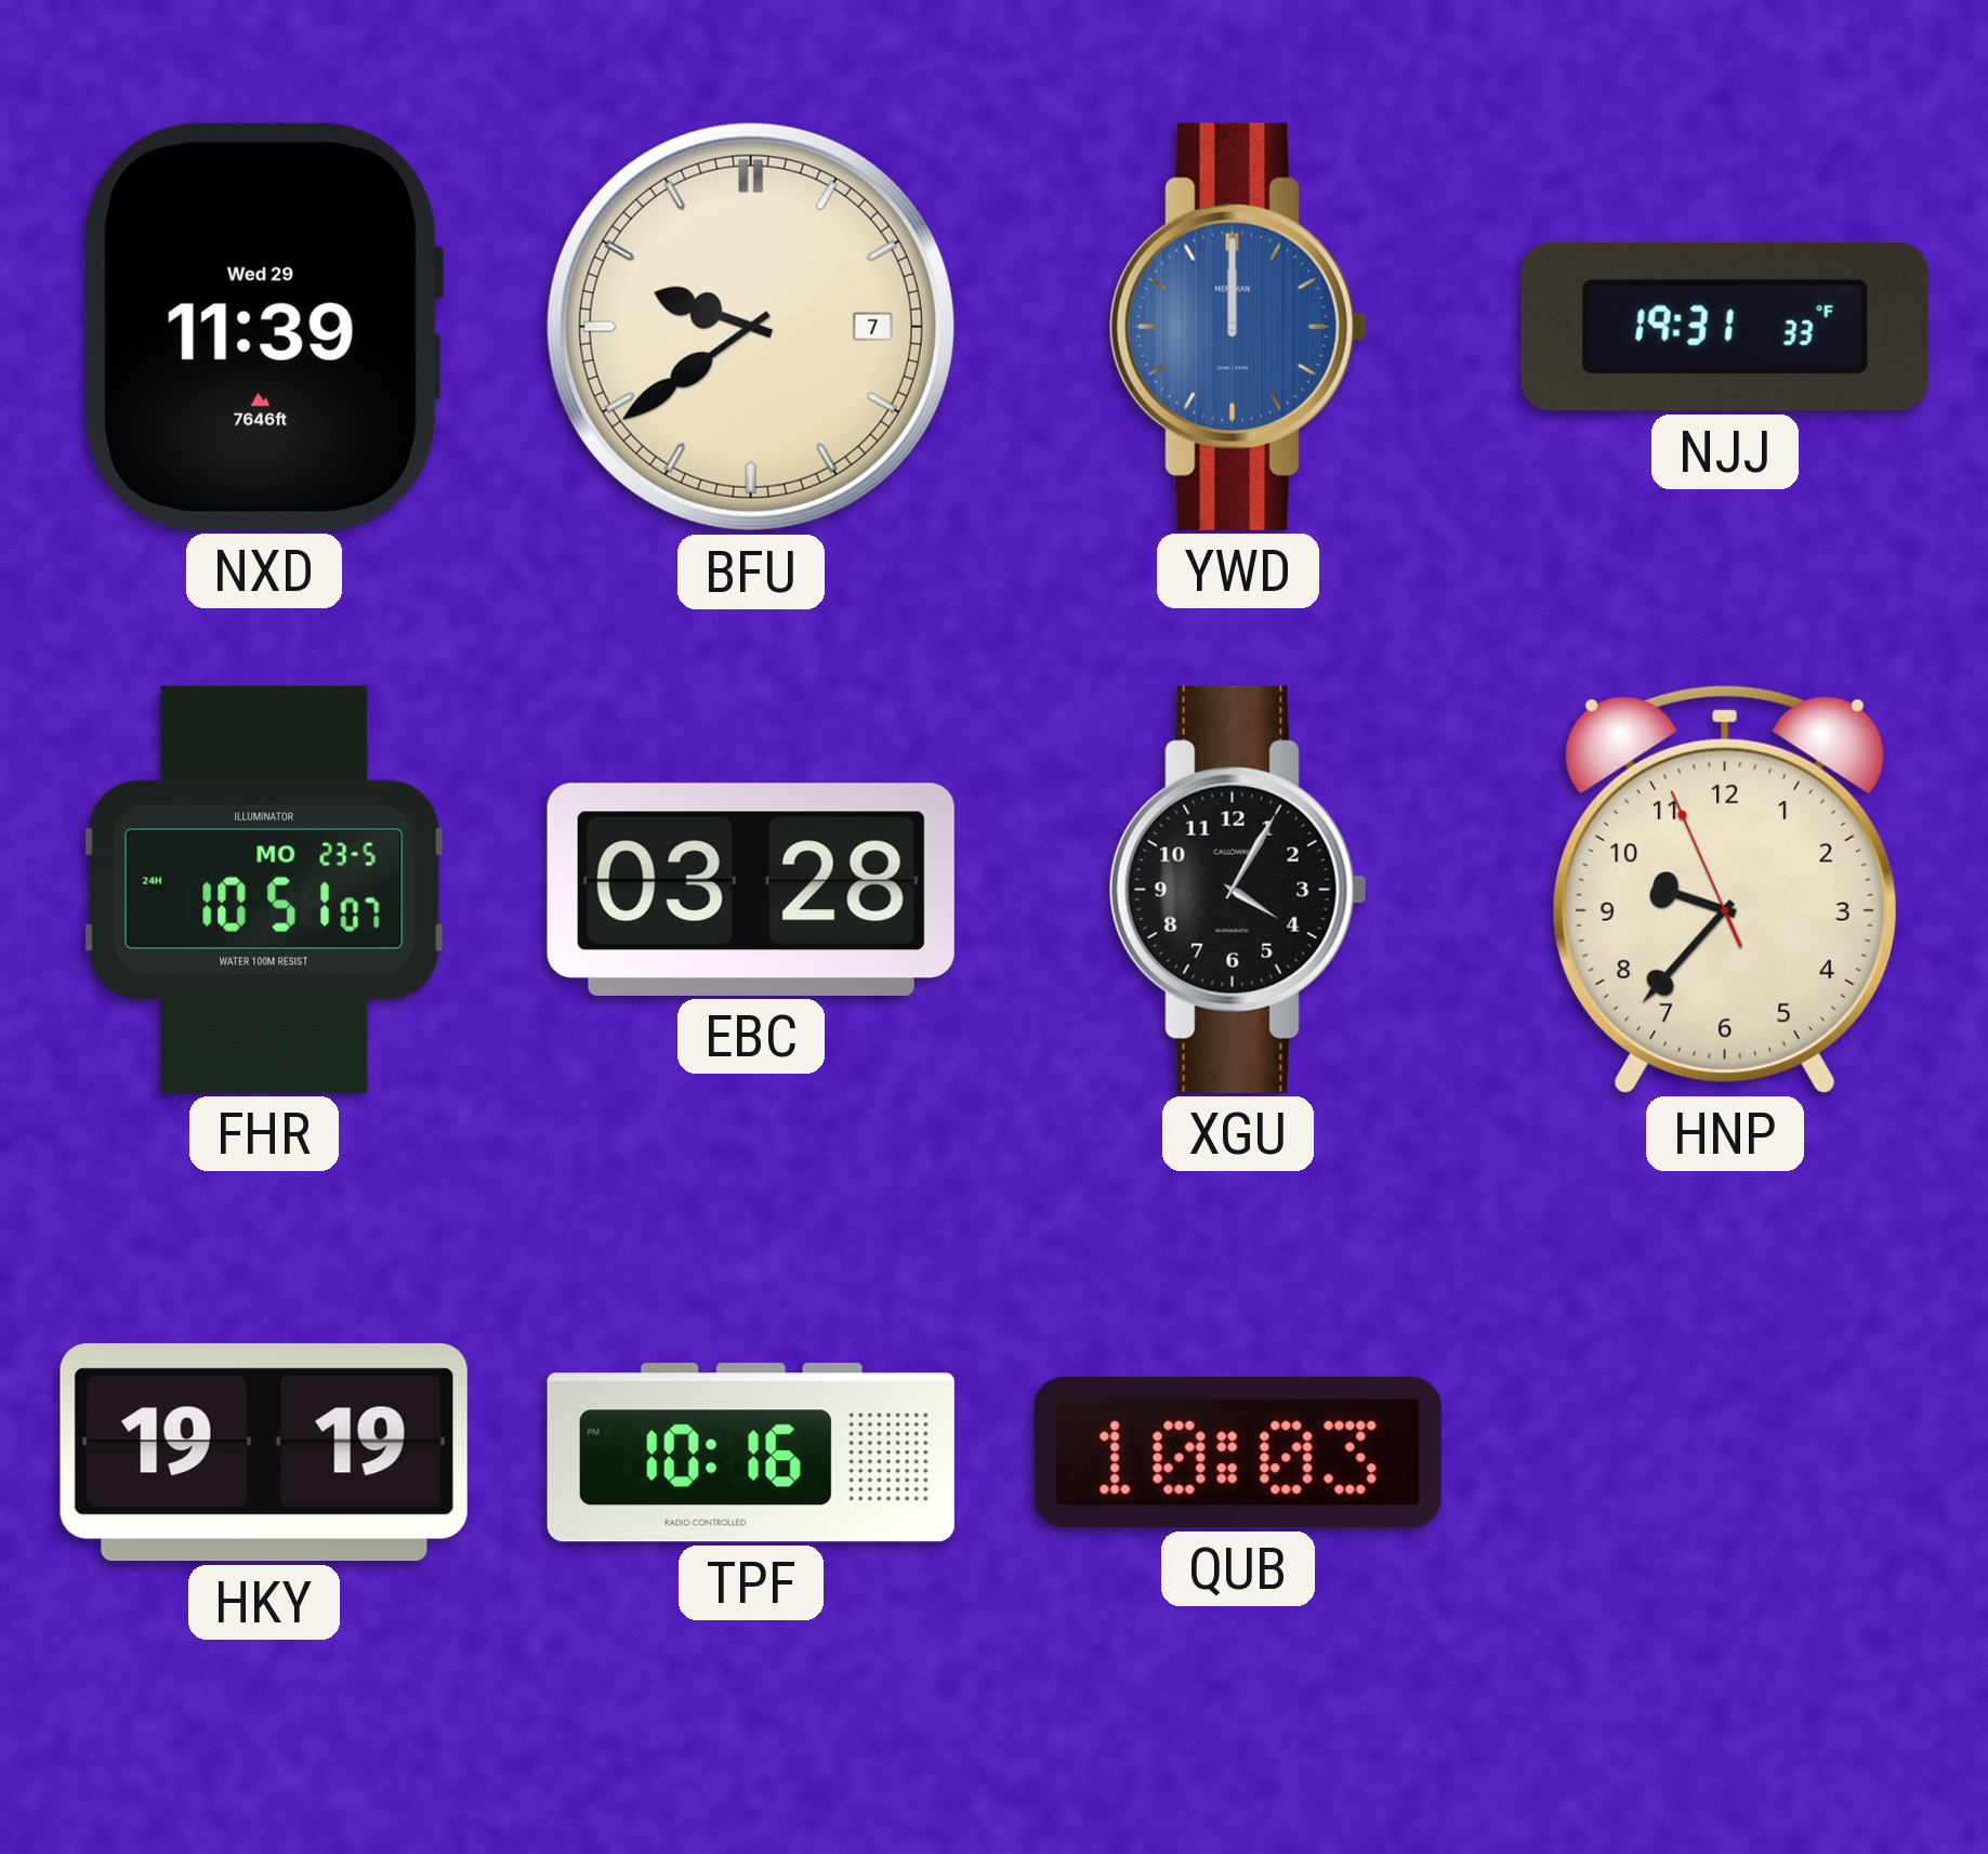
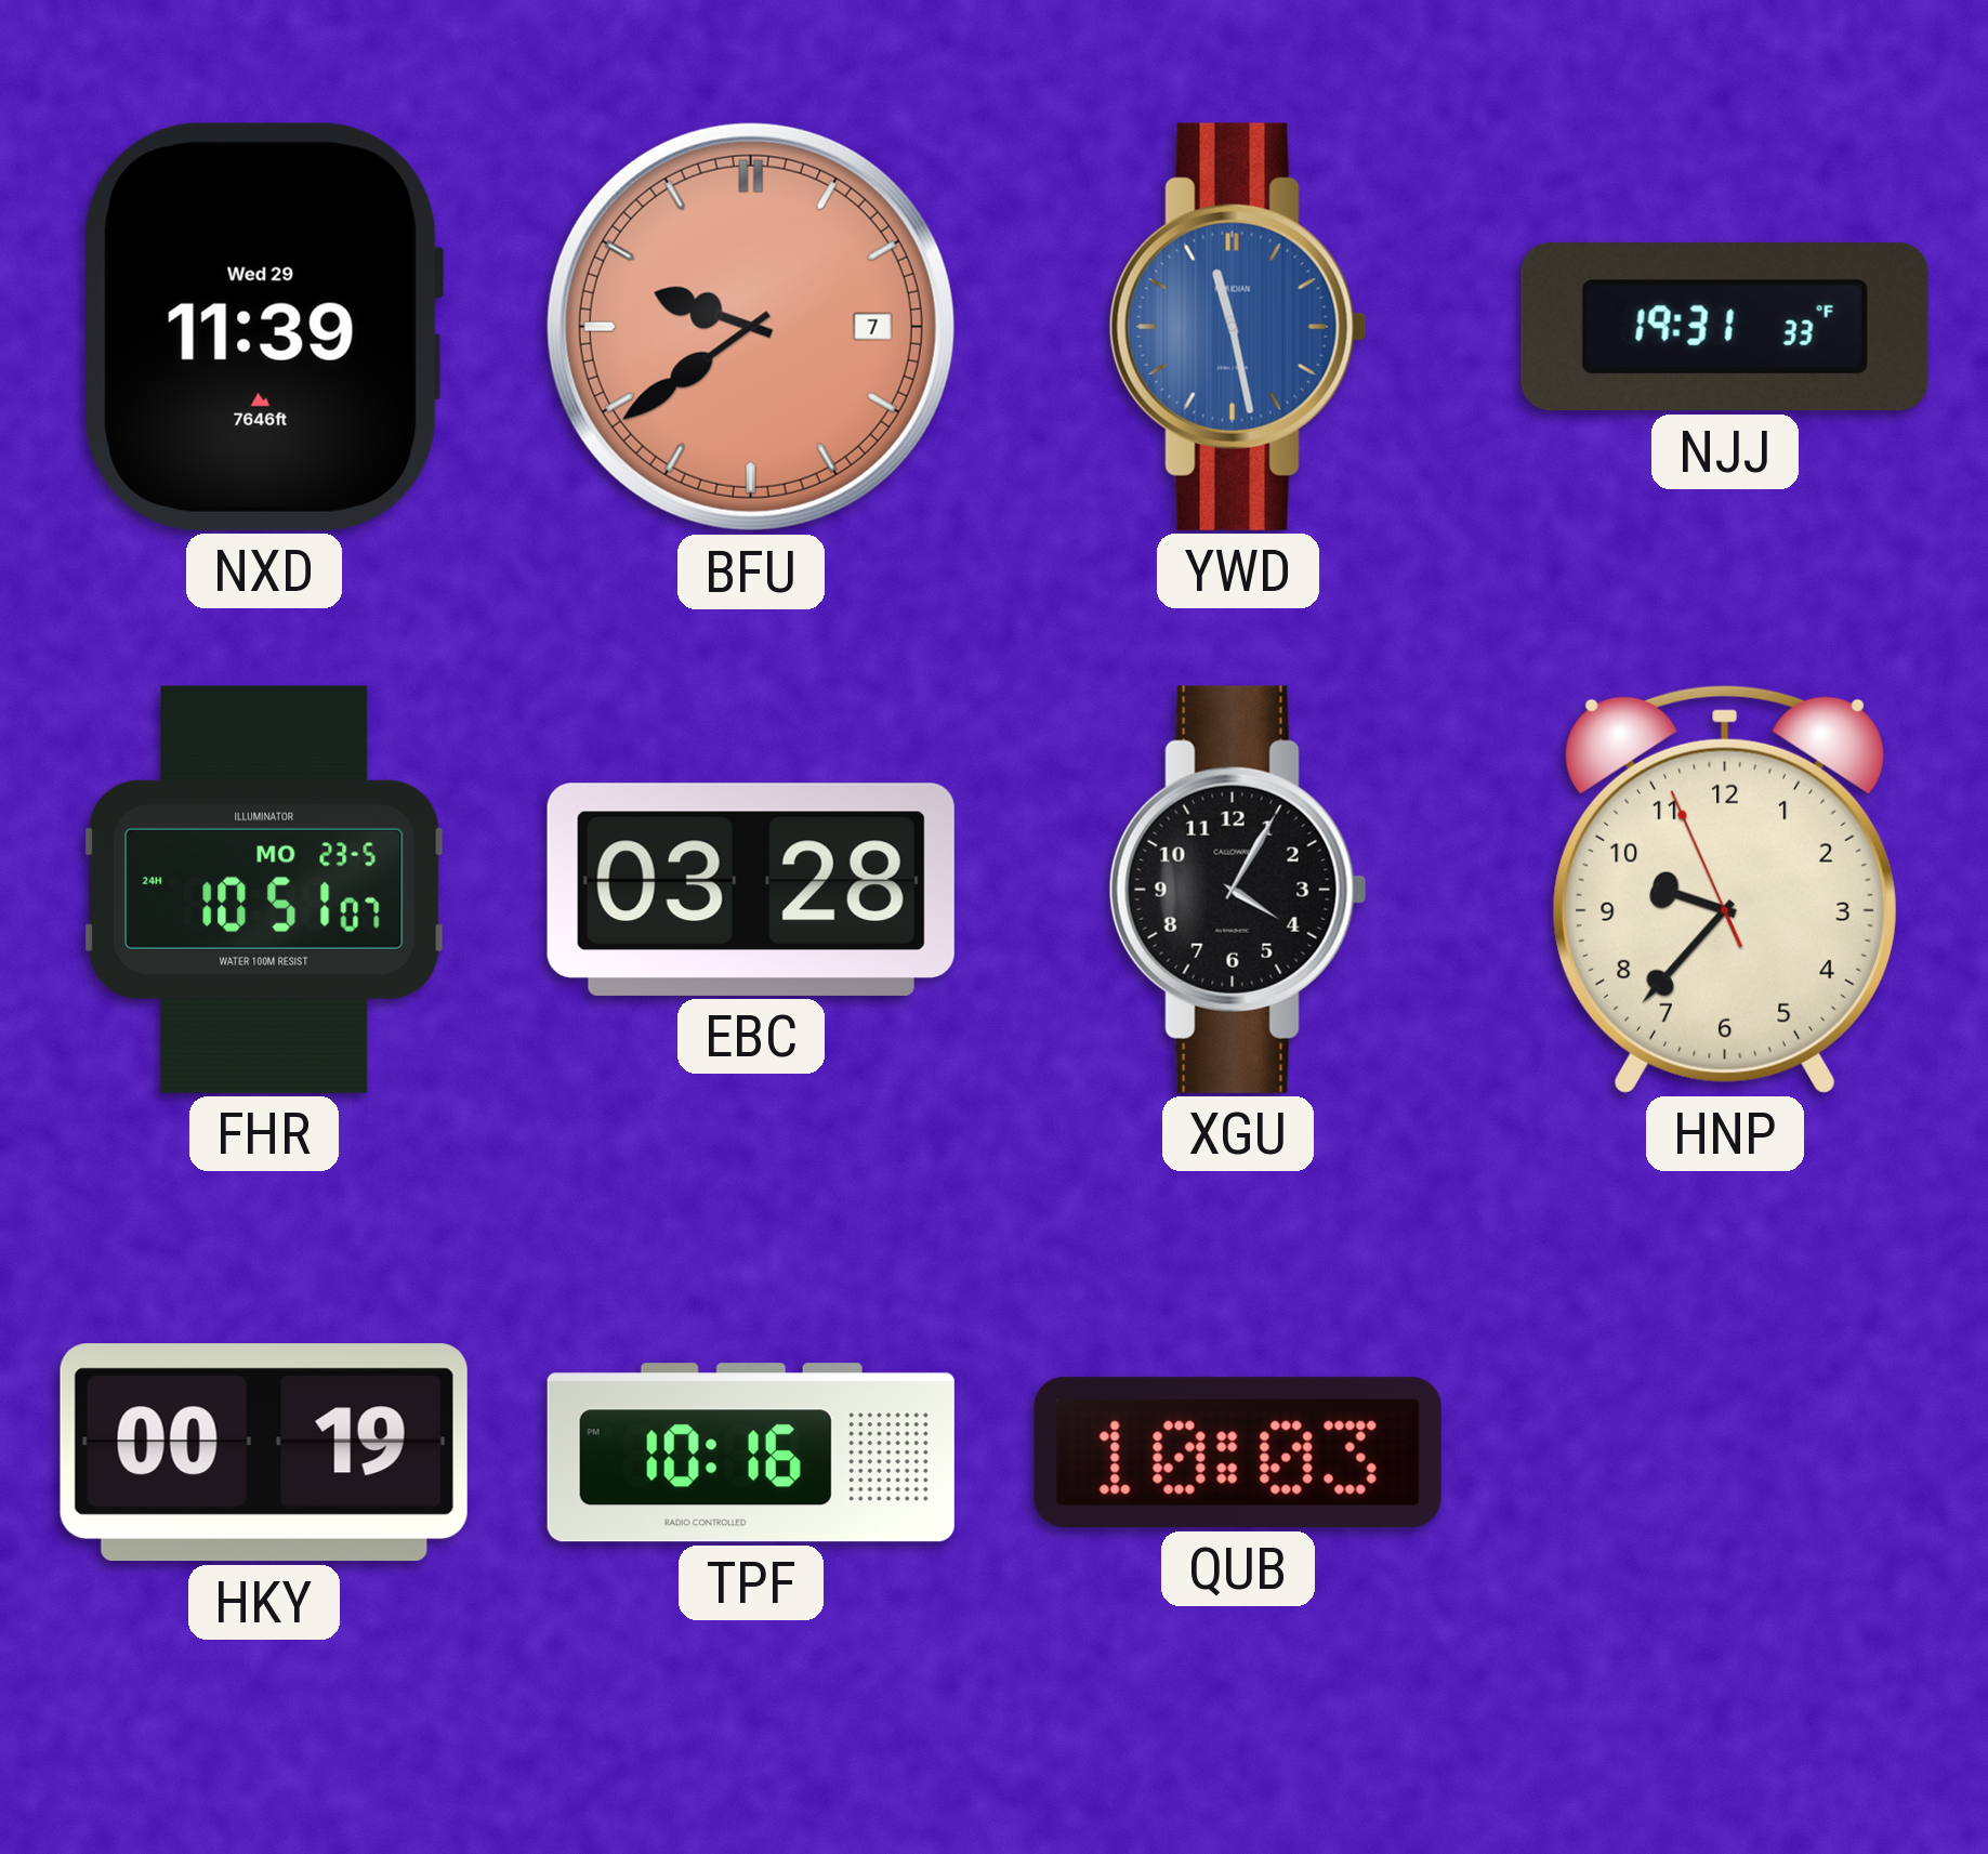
BFU dial: cream -> salmon (751, 327)
YWD: 12:00 -> 11:28 (1238, 327)
HKY: 19:19 -> 00:19 (264, 1452)
